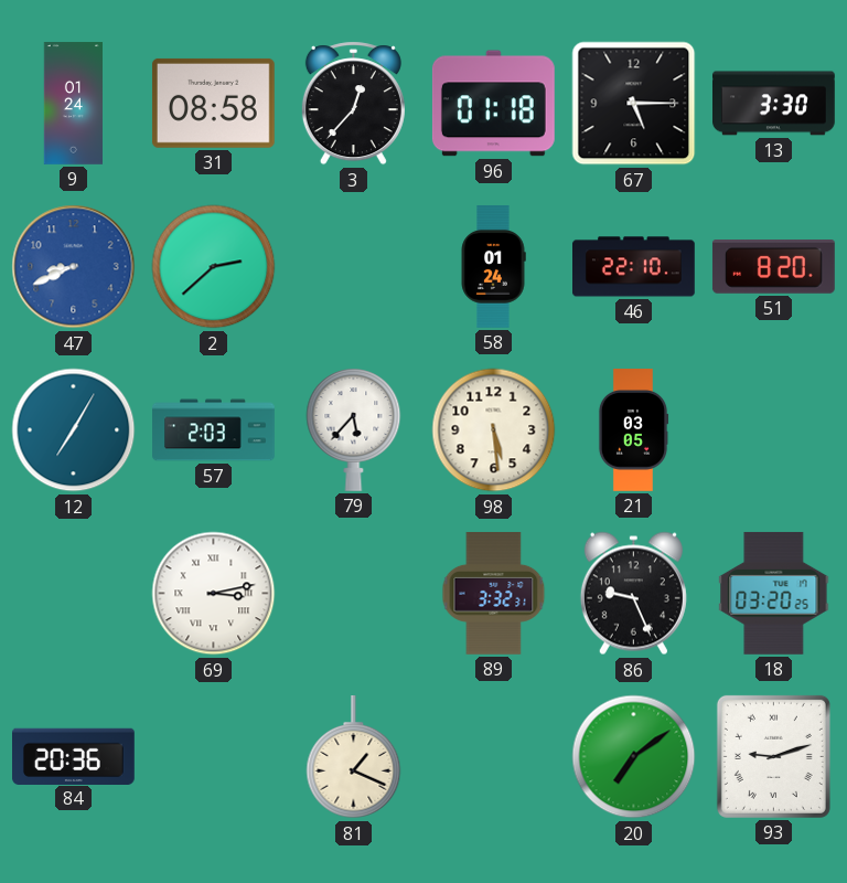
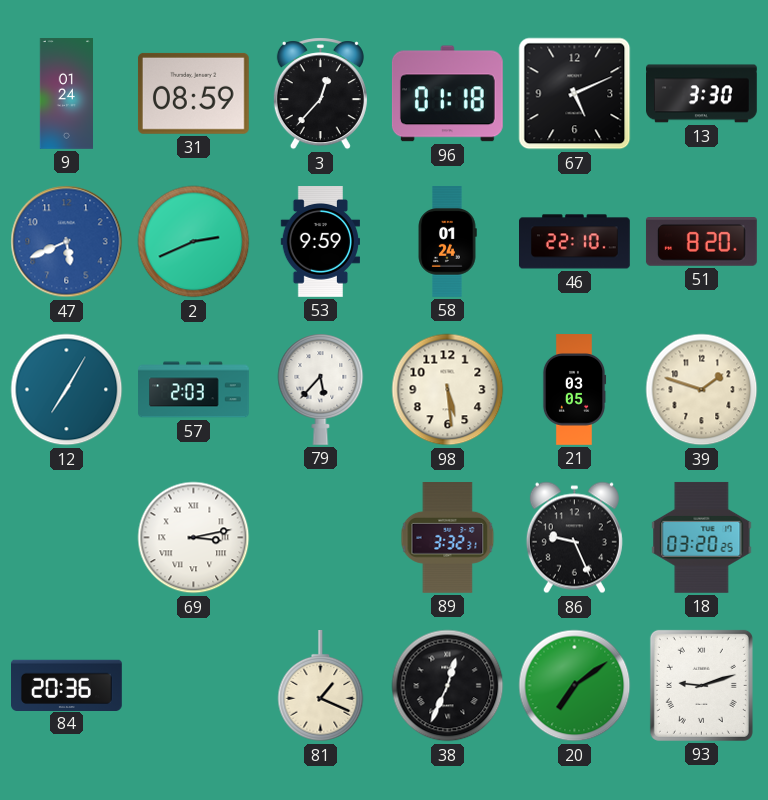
31: 08:58 -> 08:59 (193, 93)
67: 5:15 -> 5:11 (575, 94)
47: 8:41 -> 5:41 (67, 242)
2: 2:38 -> 2:41 (194, 242)
53: none -> 9:59 (320, 242)
39: none -> 1:48 (702, 390)
38: none -> 12:34 (448, 686)
